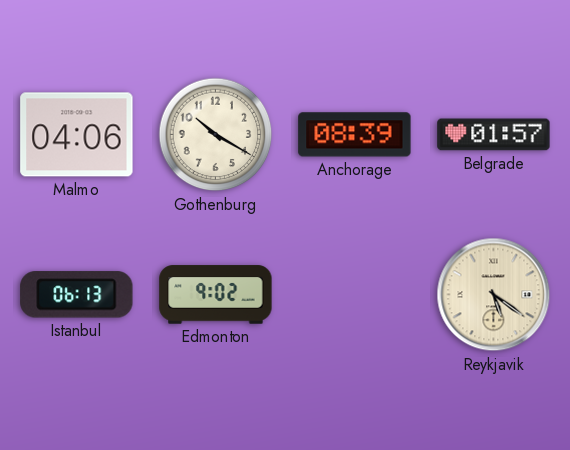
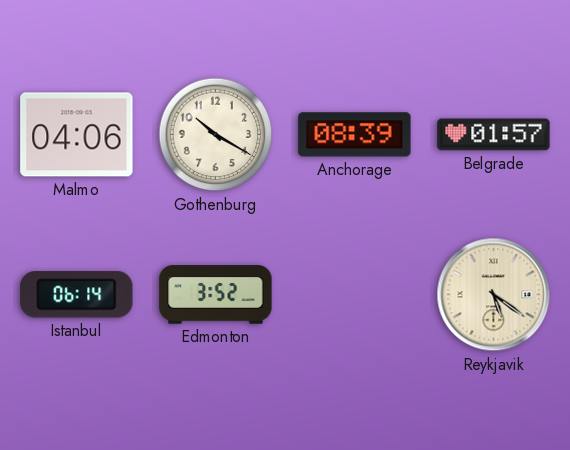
Istanbul: 06:13 -> 06:14 (77, 295)
Edmonton: 9:02 -> 3:52 (216, 295)
